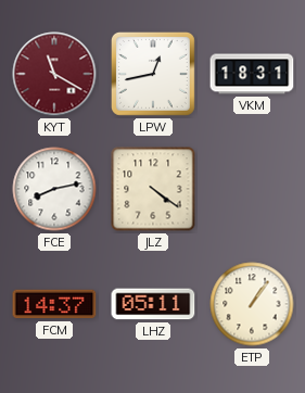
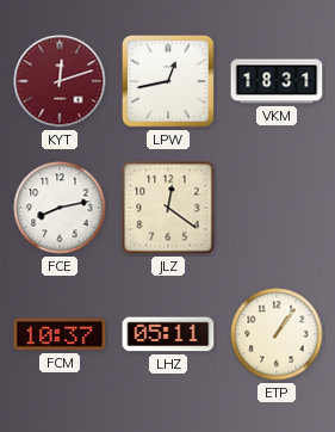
KYT: 11:20 -> 12:12 (60, 81)
JLZ: 4:21 -> 12:21 (168, 208)
FCM: 14:37 -> 10:37 (60, 334)
